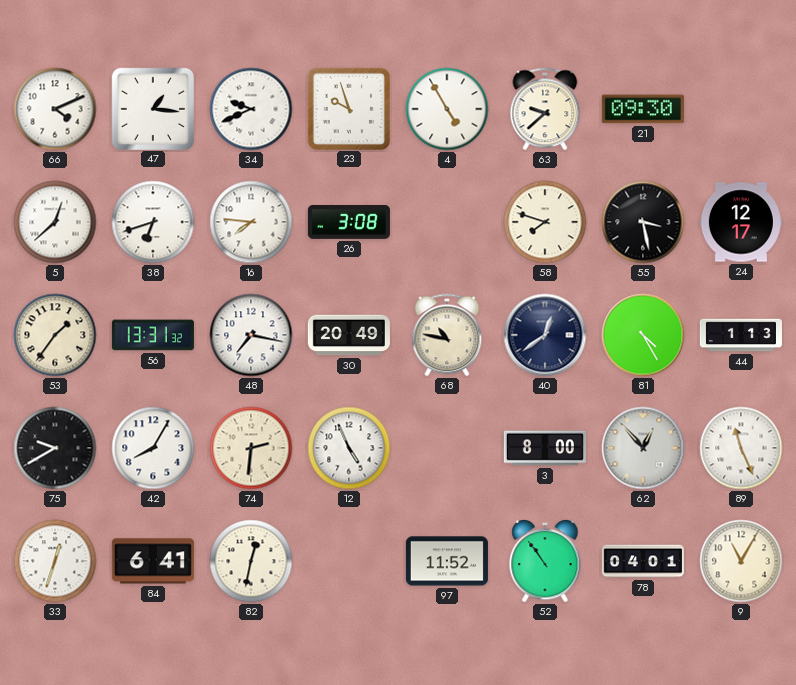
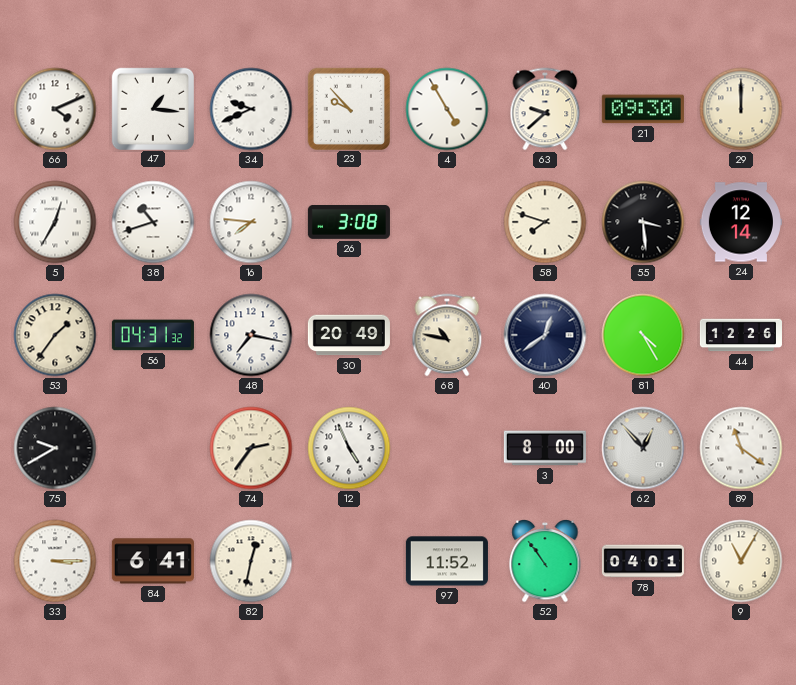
23: 9:57 -> 9:53 (348, 108)
29: none -> 12:00 (741, 109)
5: 12:38 -> 12:35 (55, 222)
38: 6:42 -> 10:42 (153, 222)
55: 3:28 -> 3:29 (643, 222)
24: 12:17 -> 12:14 (741, 222)
56: 13:31 -> 04:31 (153, 335)
44: 1:13 -> 12:26 (741, 335)
42: 8:05 -> none (153, 448)
74: 2:31 -> 2:36 (251, 448)
89: 11:26 -> 11:21 (741, 448)
33: 12:33 -> 3:15 (55, 561)
